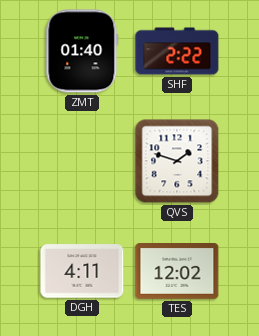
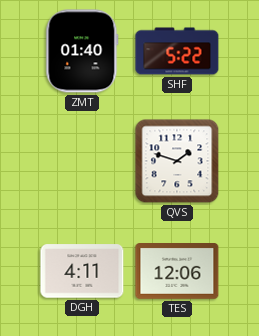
SHF: 2:22 -> 5:22 (177, 51)
TES: 12:02 -> 12:06 (177, 271)
